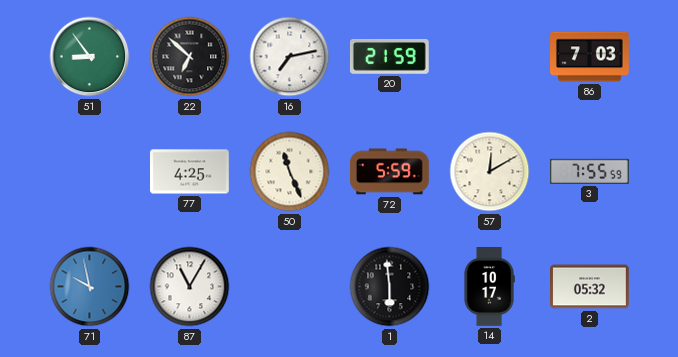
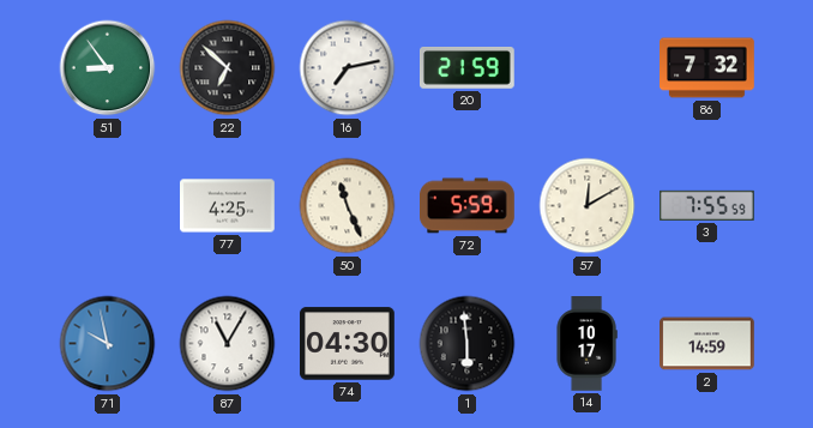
86: 7:03 -> 7:32 (707, 68)
74: none -> 04:30 (348, 344)
2: 05:32 -> 14:59 (707, 344)
